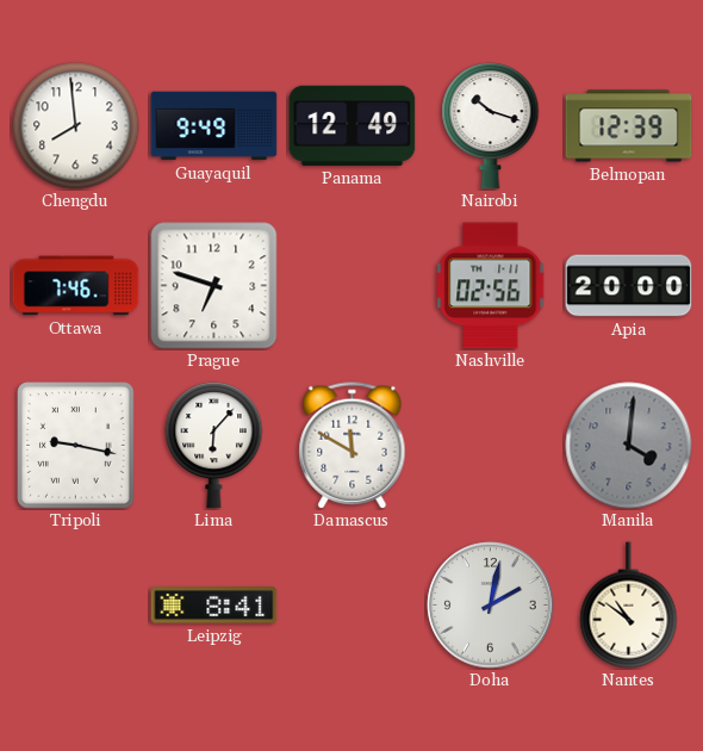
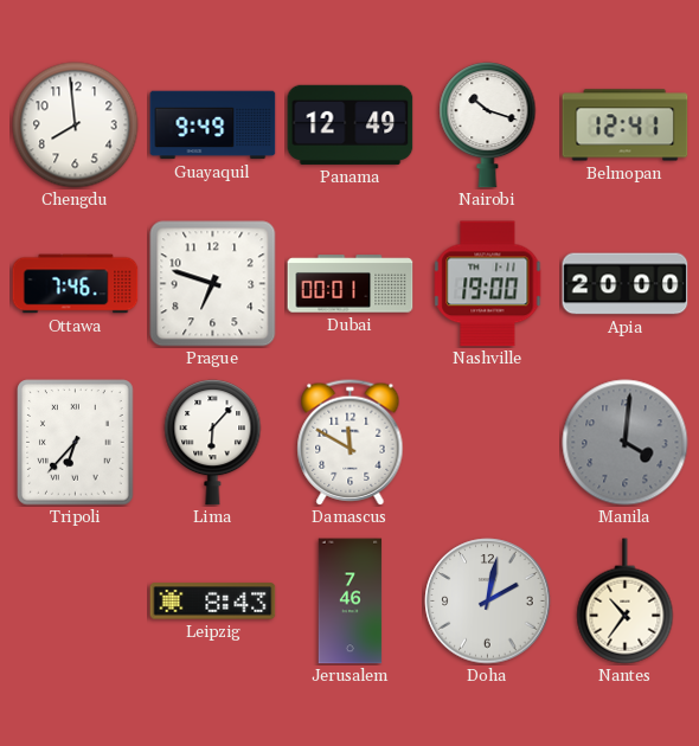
Belmopan: 12:39 -> 12:41 (626, 126)
Dubai: none -> 00:01 (351, 284)
Nashville: 02:56 -> 19:00 (488, 284)
Tripoli: 9:17 -> 6:37 (76, 443)
Leipzig: 8:41 -> 8:43 (213, 602)
Jerusalem: none -> 7:46 (351, 602)
Nantes: 10:51 -> 10:36 (626, 602)
